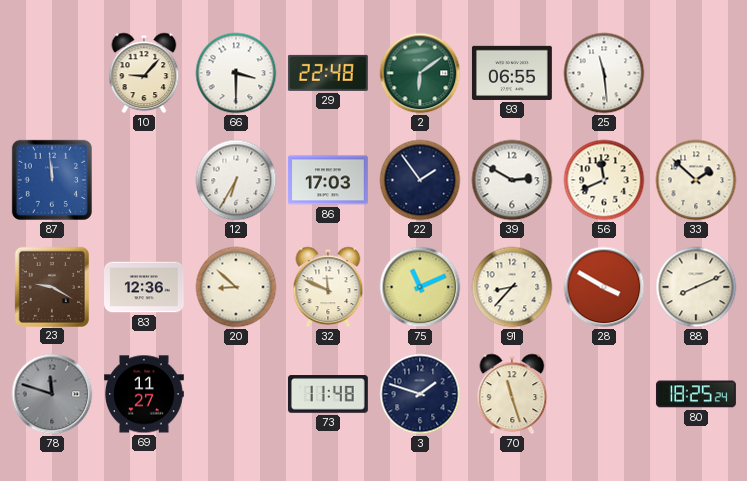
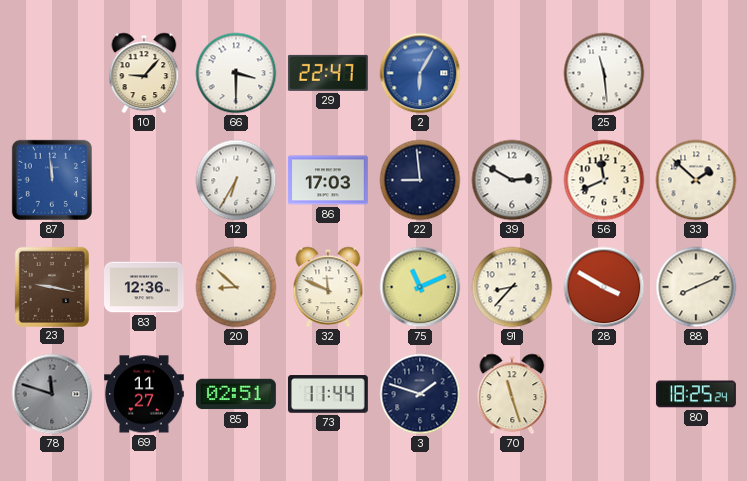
29: 22:48 -> 22:47 (328, 73)
2: 6:09 -> 6:05 (420, 73)
2 dial: green -> blue (420, 73)
93: 06:55 -> none (512, 73)
22: 1:54 -> 8:59 (420, 180)
23: 9:20 -> 9:17 (52, 286)
85: none -> 02:51 (236, 394)
73: 11:48 -> 11:44 (328, 394)
